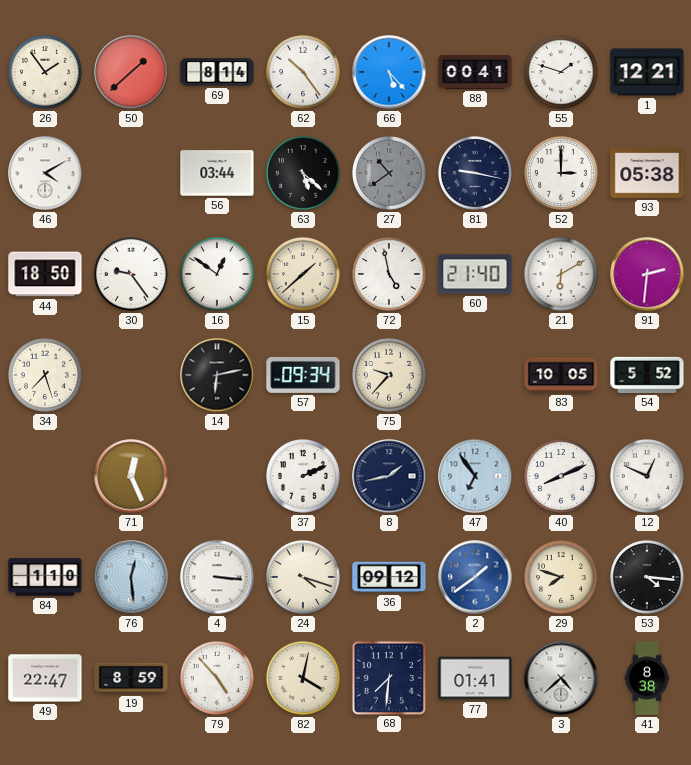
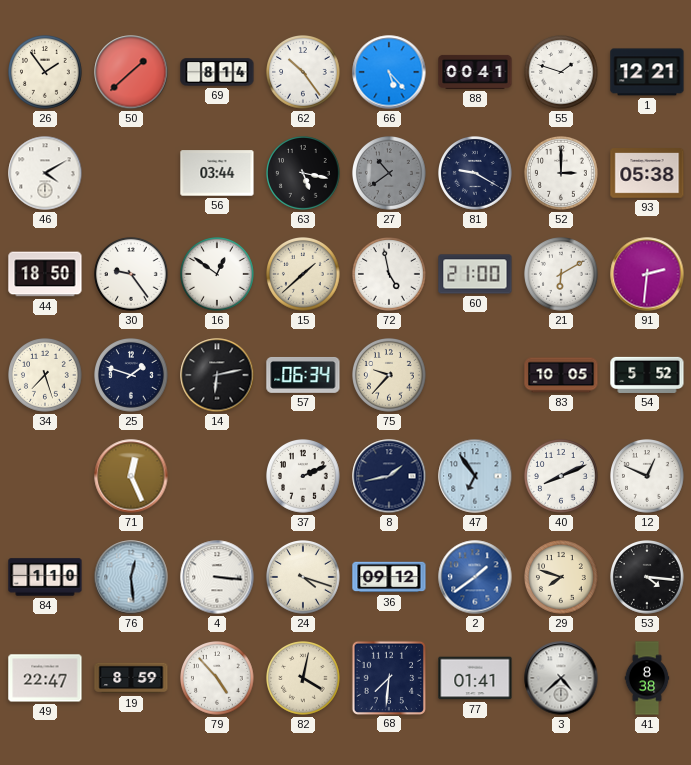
63: 5:22 -> 5:17 (304, 174)
81: 9:17 -> 9:20 (476, 174)
60: 21:40 -> 21:00 (475, 274)
25: none -> 1:48 (132, 376)
57: 09:34 -> 06:34 (303, 375)
